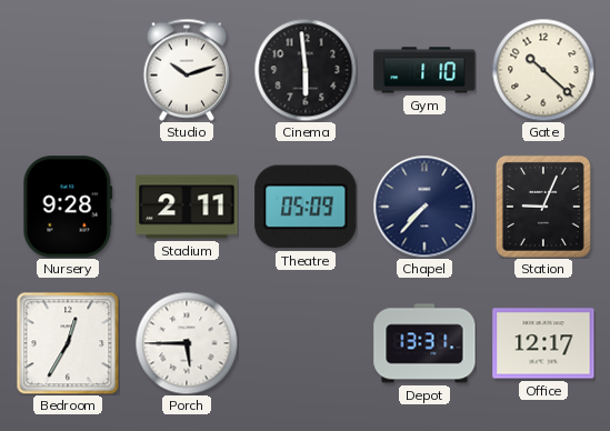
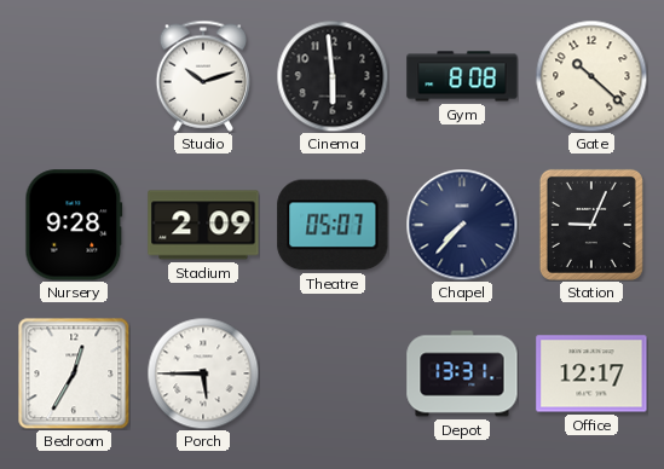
Gym: 1:10 -> 8:08 (462, 76)
Stadium: 2:11 -> 2:09 (203, 225)
Theatre: 05:09 -> 05:07 (333, 225)
